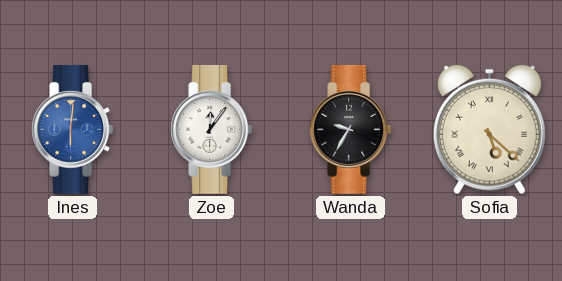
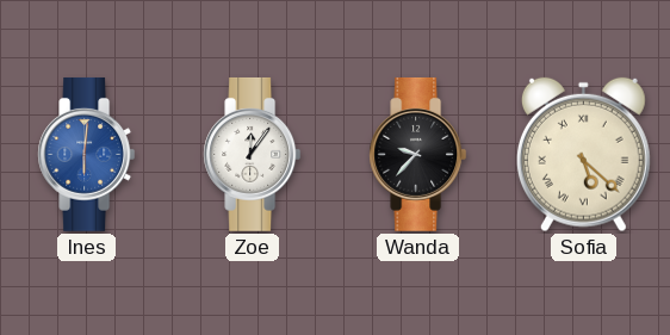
Wanda: 9:35 -> 9:37 (418, 154)
